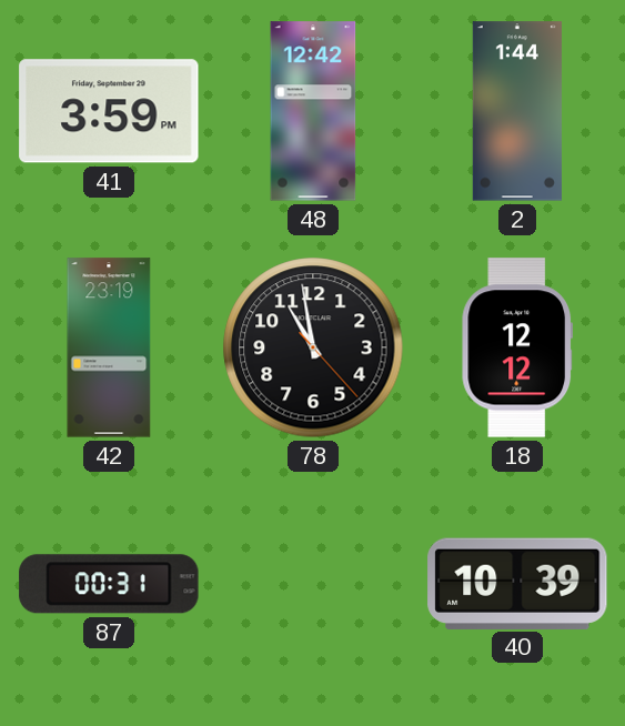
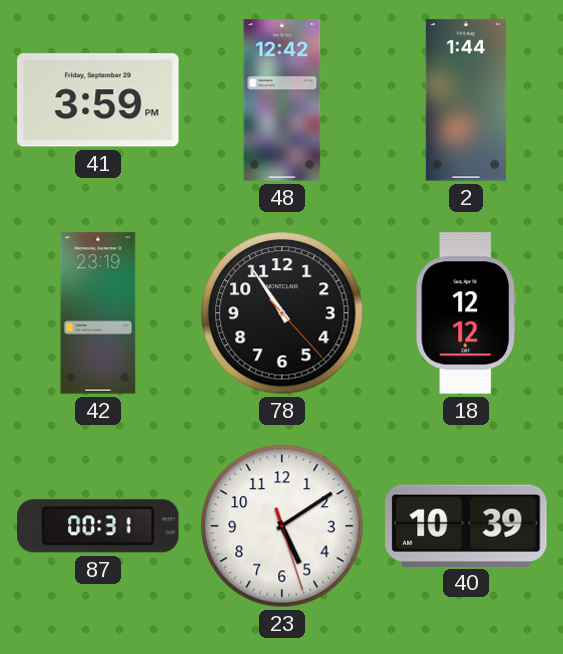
78: 10:58 -> 10:54 (282, 313)
23: none -> 5:09 (282, 526)
